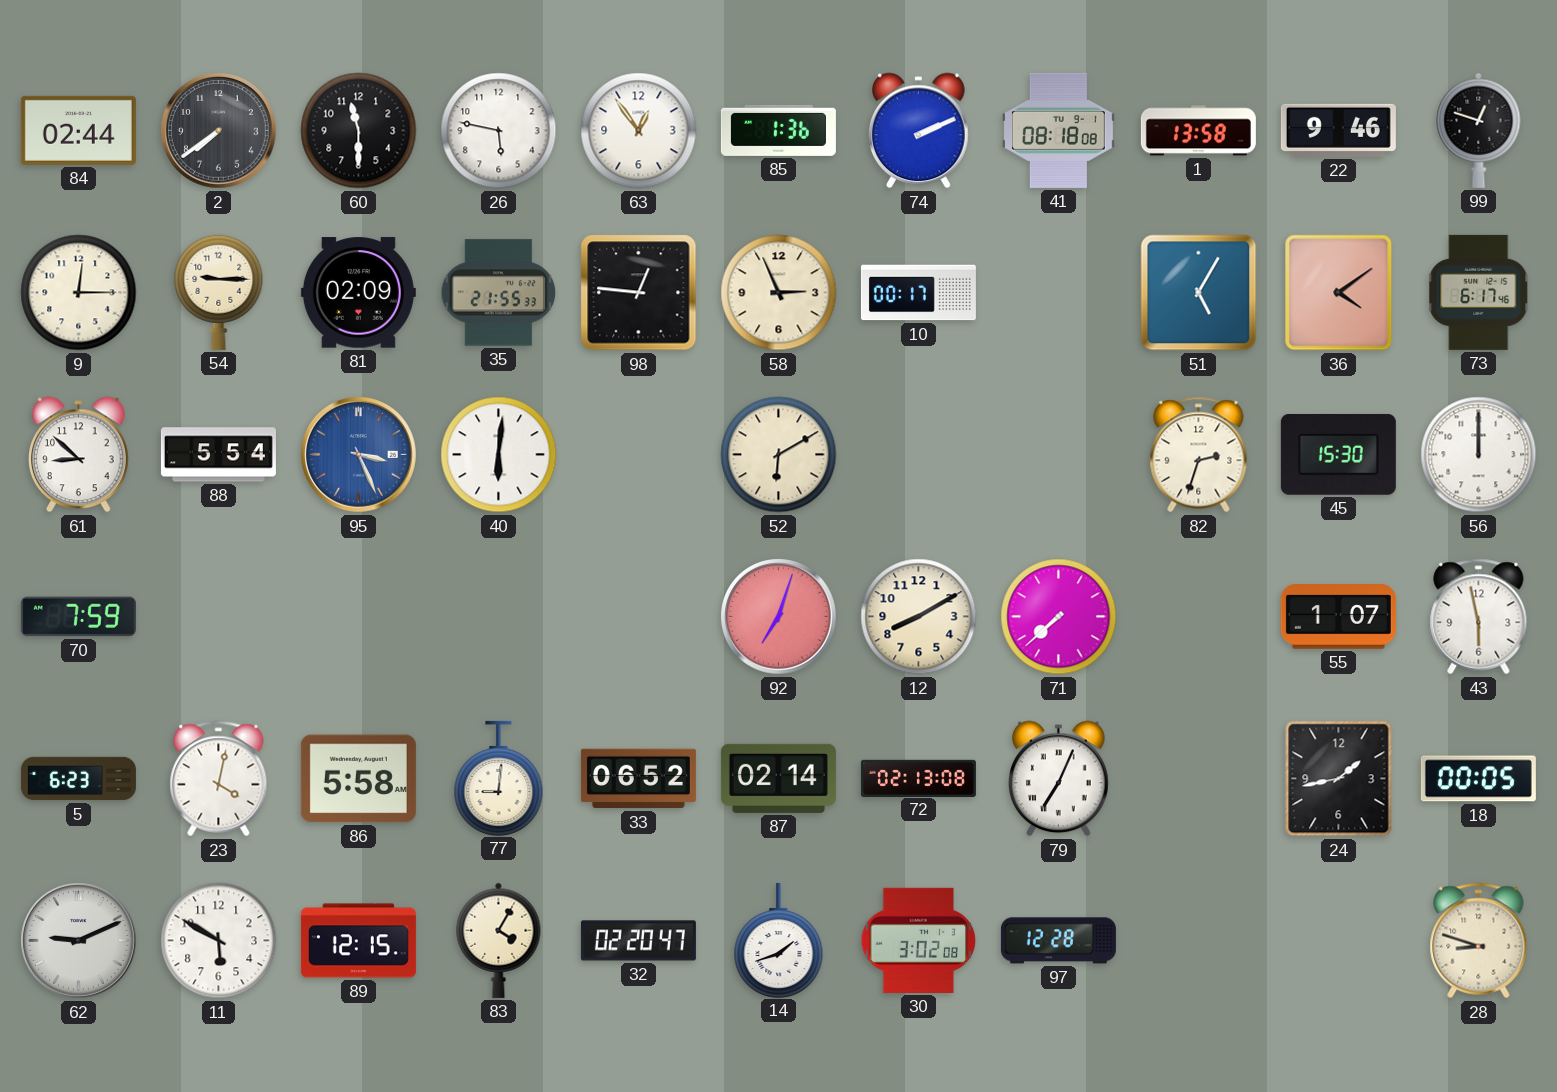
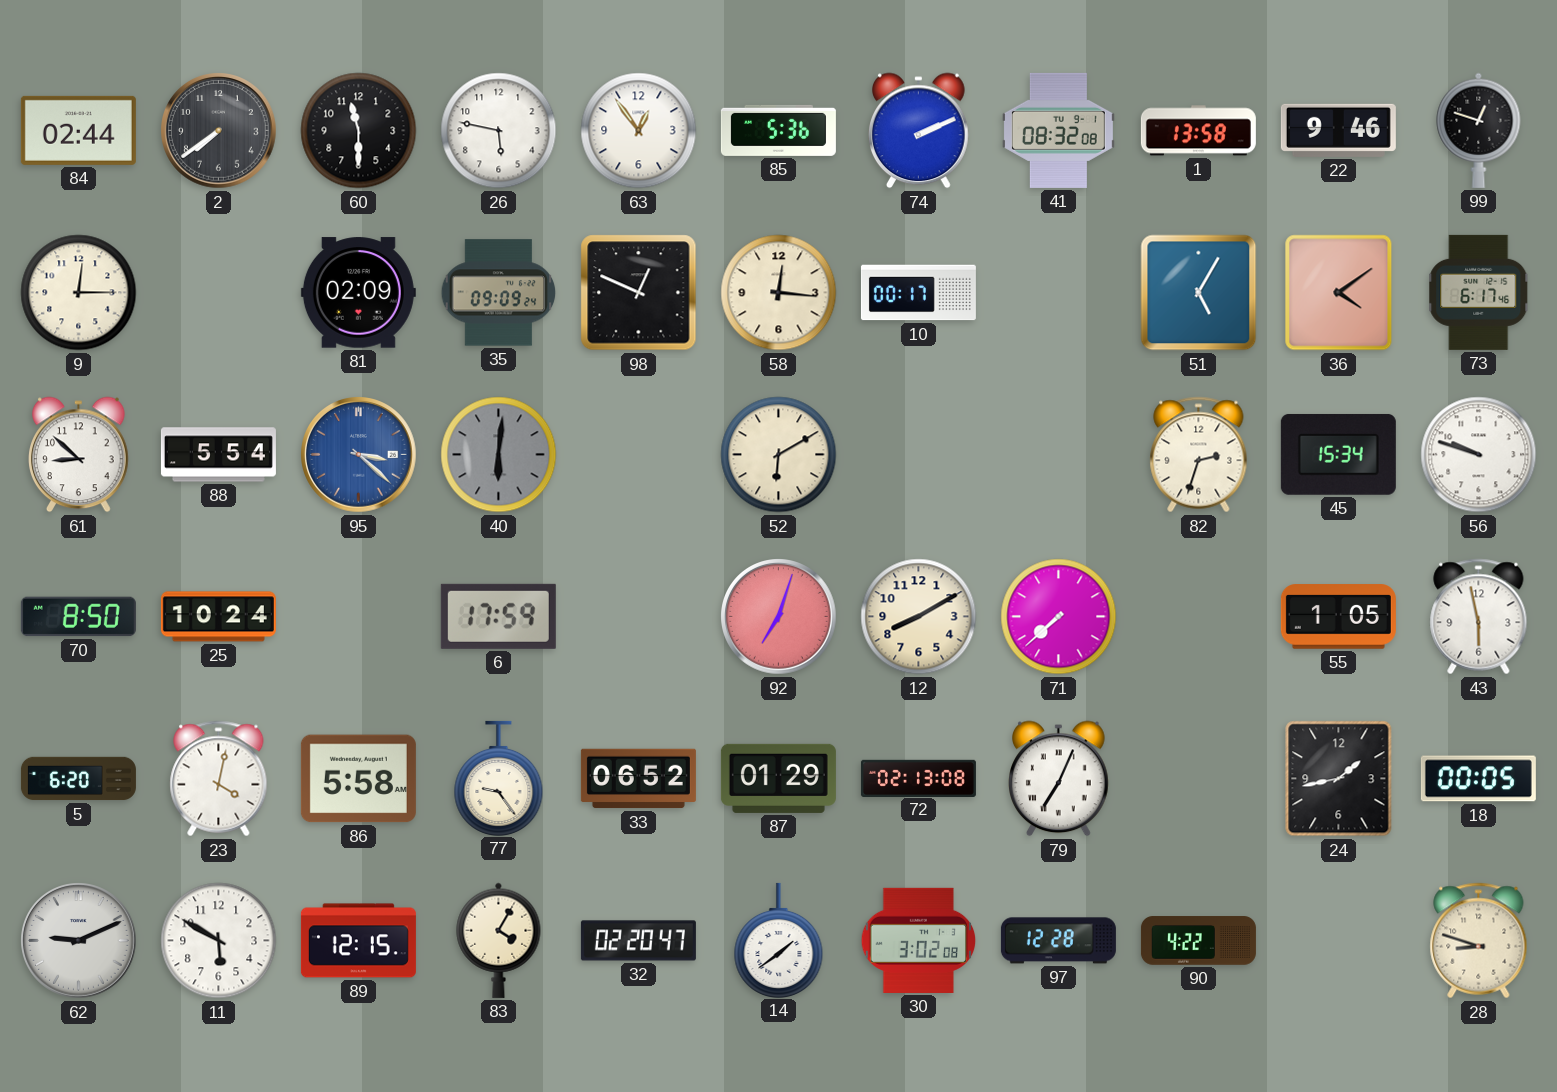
85: 1:36 -> 5:36 (778, 130)
41: 08:18 -> 08:32 (1058, 130)
54: 9:15 -> none (219, 292)
35: 21:55 -> 09:09 (499, 293)
98: 12:46 -> 12:49 (639, 293)
58: 2:56 -> 12:16 (779, 293)
95: 3:26 -> 3:22 (359, 455)
40 dial: white -> grey (499, 455)
45: 15:30 -> 15:34 (1338, 454)
56: 12:00 -> 9:48 (1479, 455)
70: 7:59 -> 8:50 (78, 617)
25: none -> 10:24 (218, 617)
6: none -> 17:59 (498, 616)
55: 1:07 -> 1:05 (1338, 617)
5: 6:23 -> 6:20 (78, 779)
77: 9:01 -> 9:24 (499, 778)
87: 02:14 -> 01:29 (778, 778)
14: 1:42 -> 1:39 (779, 940)
90: none -> 4:22 (1198, 941)
